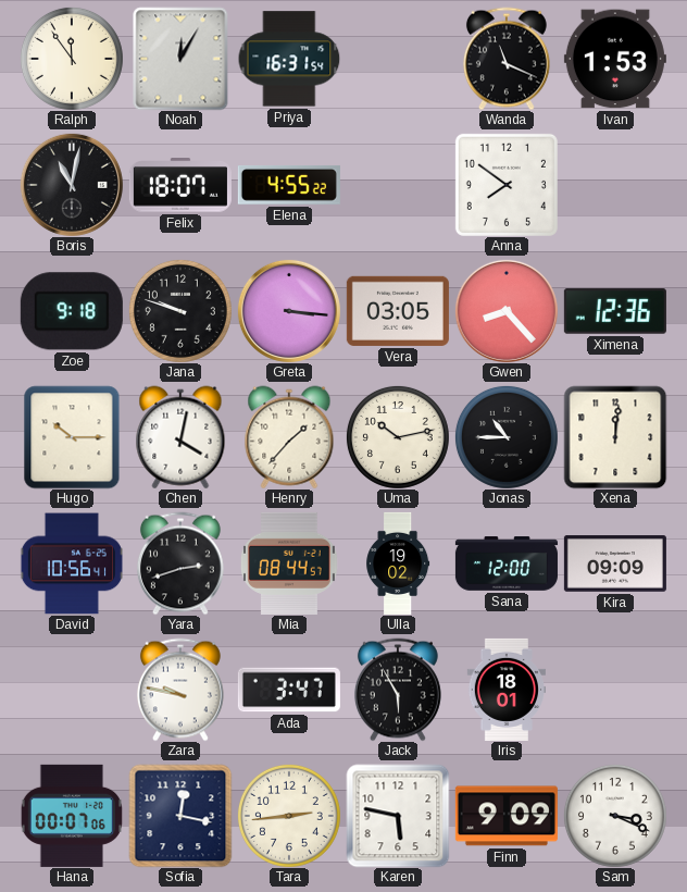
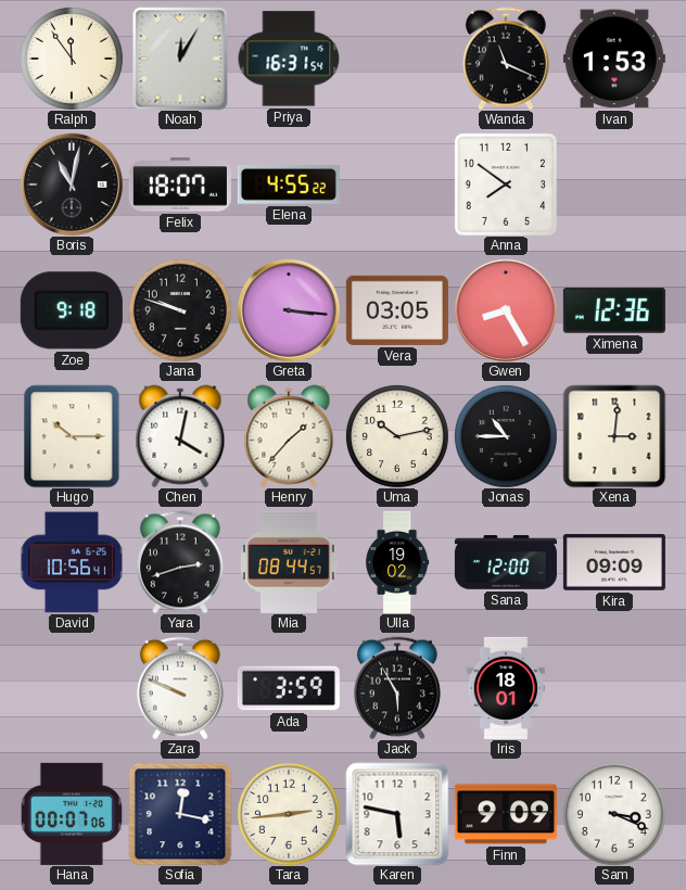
Gwen: 8:23 -> 8:25 (506, 310)
Xena: 12:01 -> 3:01 (614, 436)
Zara: 9:47 -> 9:49 (180, 688)
Ada: 3:47 -> 3:59 (289, 688)
